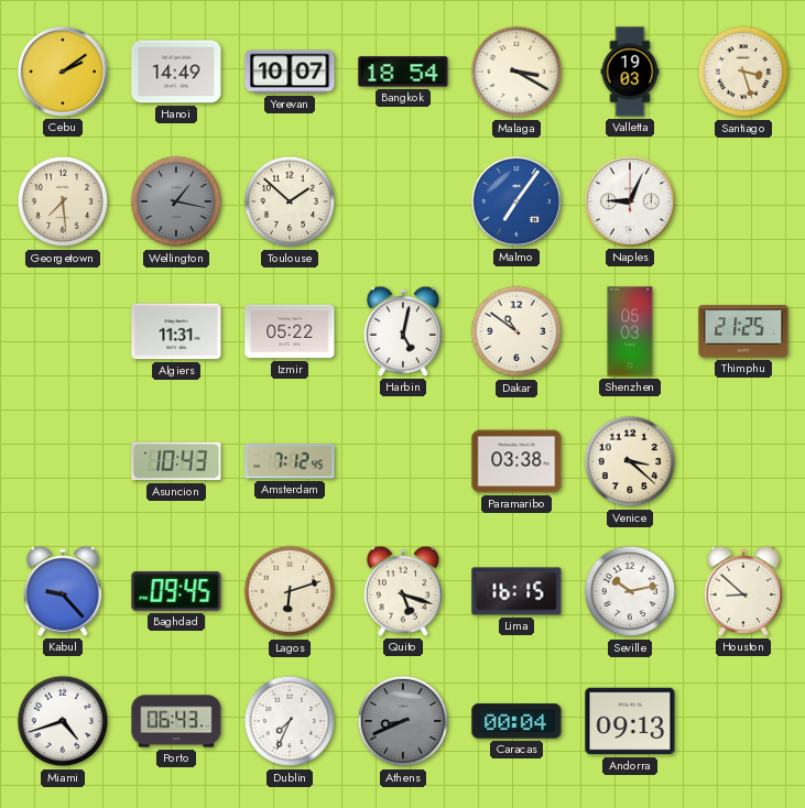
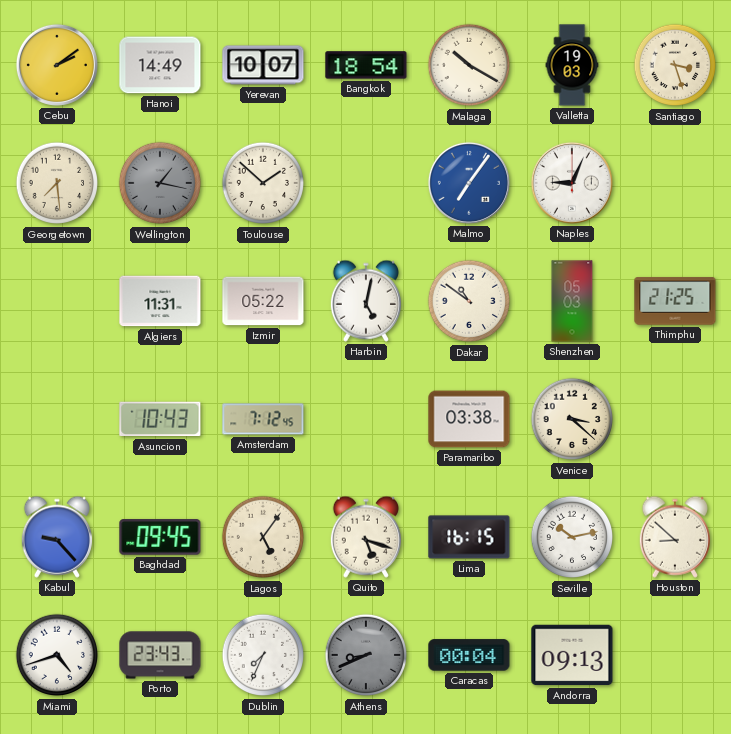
Malaga: 3:20 -> 10:20 (469, 65)
Lagos: 6:12 -> 5:06 (263, 537)
Porto: 06:43 -> 23:43 (160, 655)
